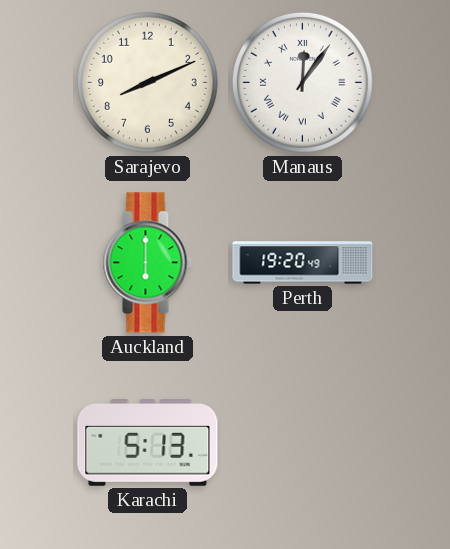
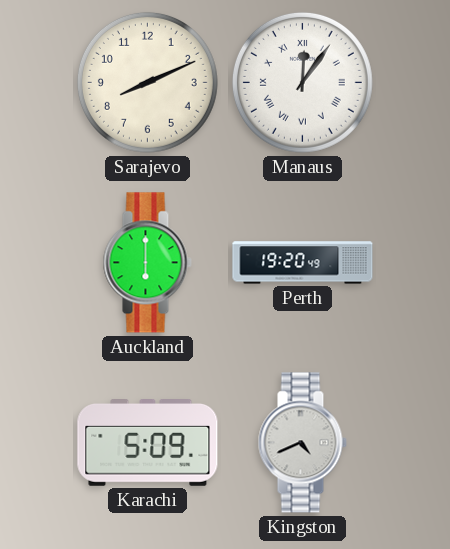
Karachi: 5:13 -> 5:09 (148, 443)
Kingston: none -> 4:41 (302, 443)
